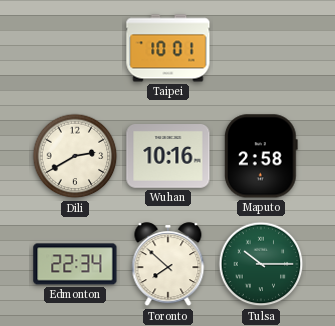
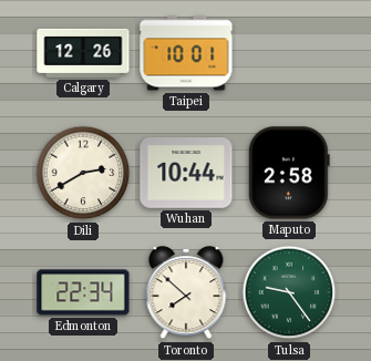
Calgary: none -> 12:26 (83, 53)
Wuhan: 10:16 -> 10:44 (186, 174)
Tulsa: 10:15 -> 9:24 (289, 292)
